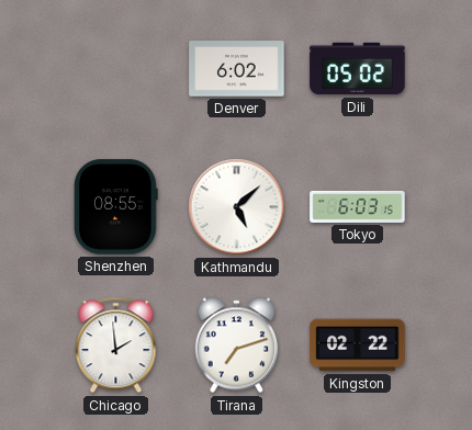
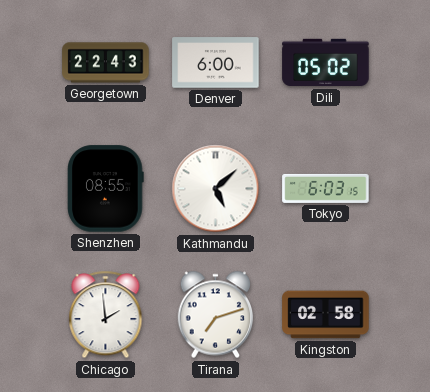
Georgetown: none -> 22:43 (106, 63)
Denver: 6:02 -> 6:00 (216, 63)
Kingston: 02:22 -> 02:58 (326, 315)
